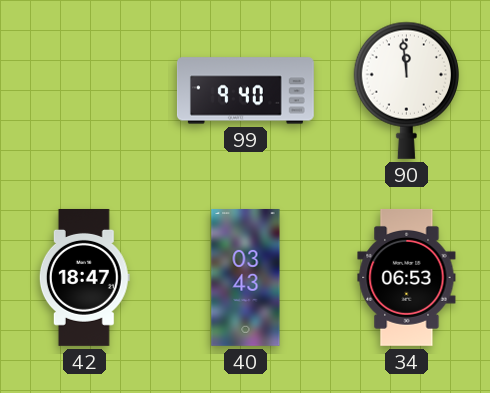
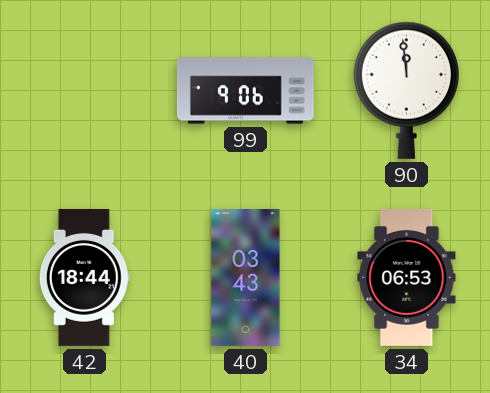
99: 9:40 -> 9:06 (245, 91)
42: 18:47 -> 18:44 (84, 277)
